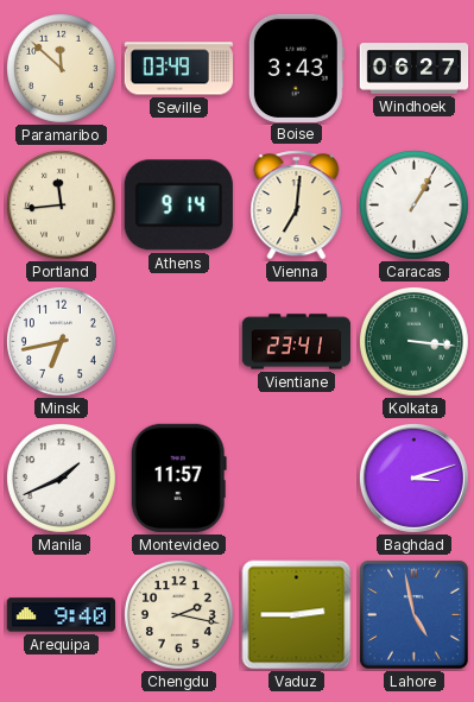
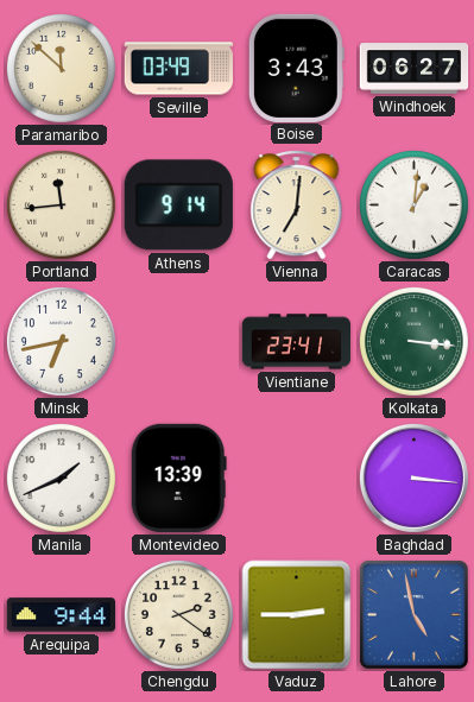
Caracas: 1:05 -> 1:01 (413, 204)
Montevideo: 11:57 -> 13:39 (178, 478)
Baghdad: 3:12 -> 3:16 (413, 478)
Arequipa: 9:40 -> 9:44 (61, 615)
Chengdu: 2:17 -> 2:21 (178, 614)
